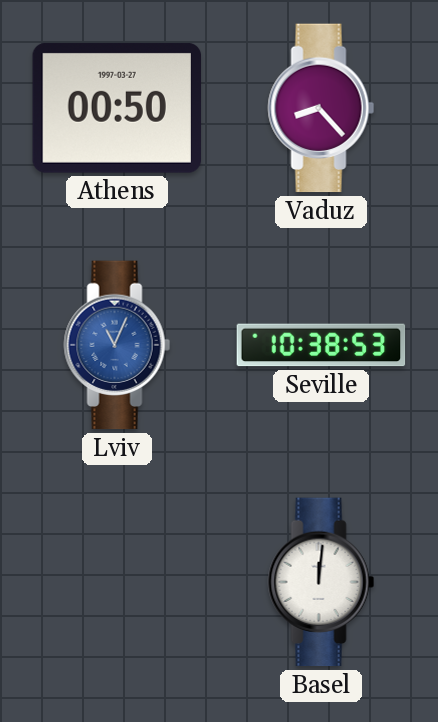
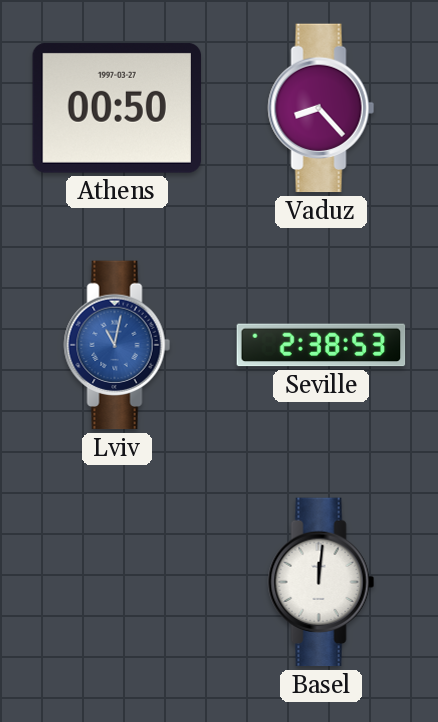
Lviv: 11:04 -> 11:02 (117, 345)
Seville: 10:38 -> 2:38 (321, 345)
